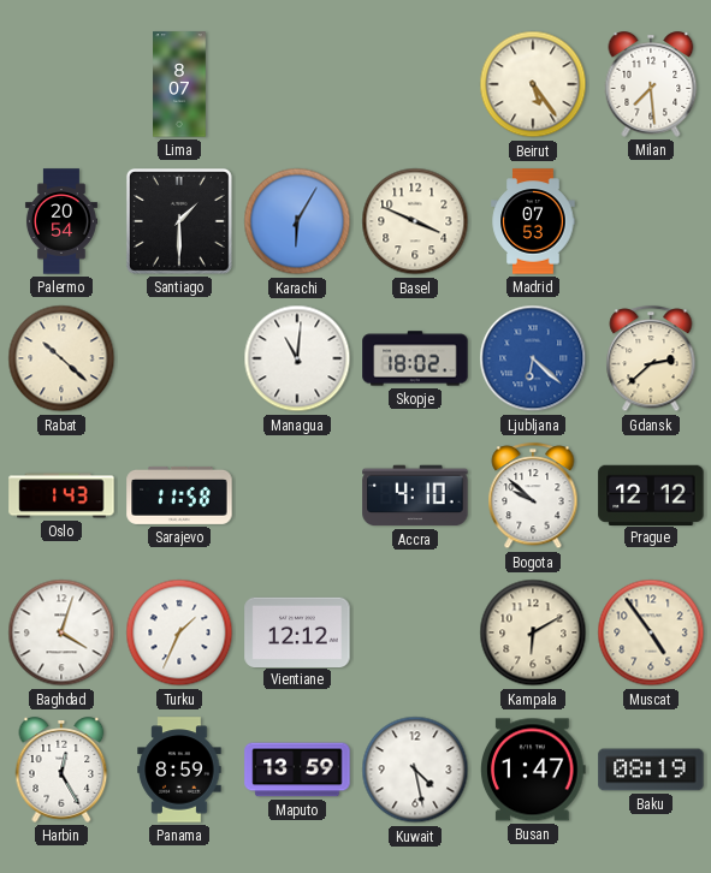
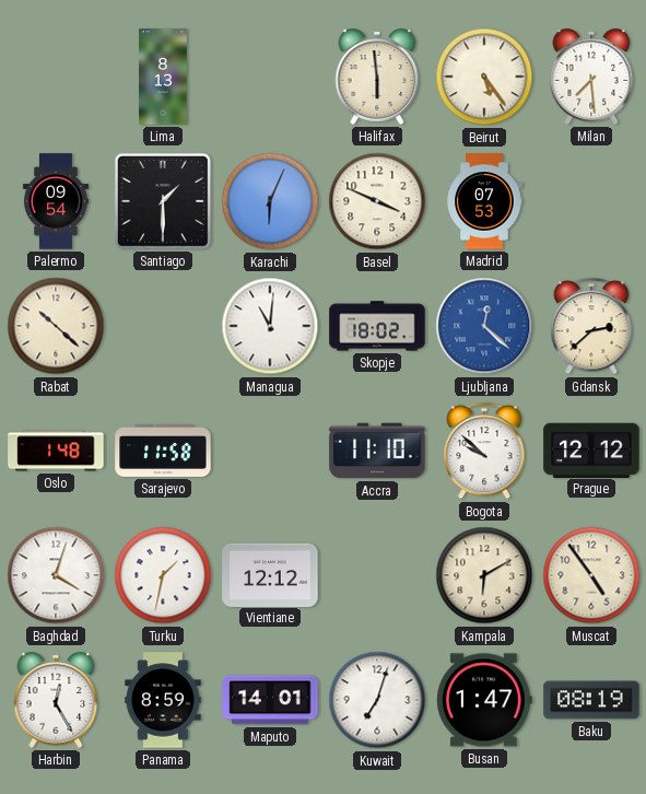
Lima: 8:07 -> 8:13 (163, 77)
Halifax: none -> 5:59 (377, 77)
Palermo: 20:54 -> 09:54 (56, 201)
Karachi: 6:05 -> 6:04 (270, 201)
Ljubljana: 6:22 -> 12:22 (484, 326)
Oslo: 1:43 -> 1:48 (56, 451)
Accra: 4:10 -> 11:10 (377, 451)
Turku: 1:34 -> 1:32 (163, 575)
Maputo: 13:59 -> 14:01 (270, 700)
Kuwait: 4:28 -> 7:03 (377, 700)
